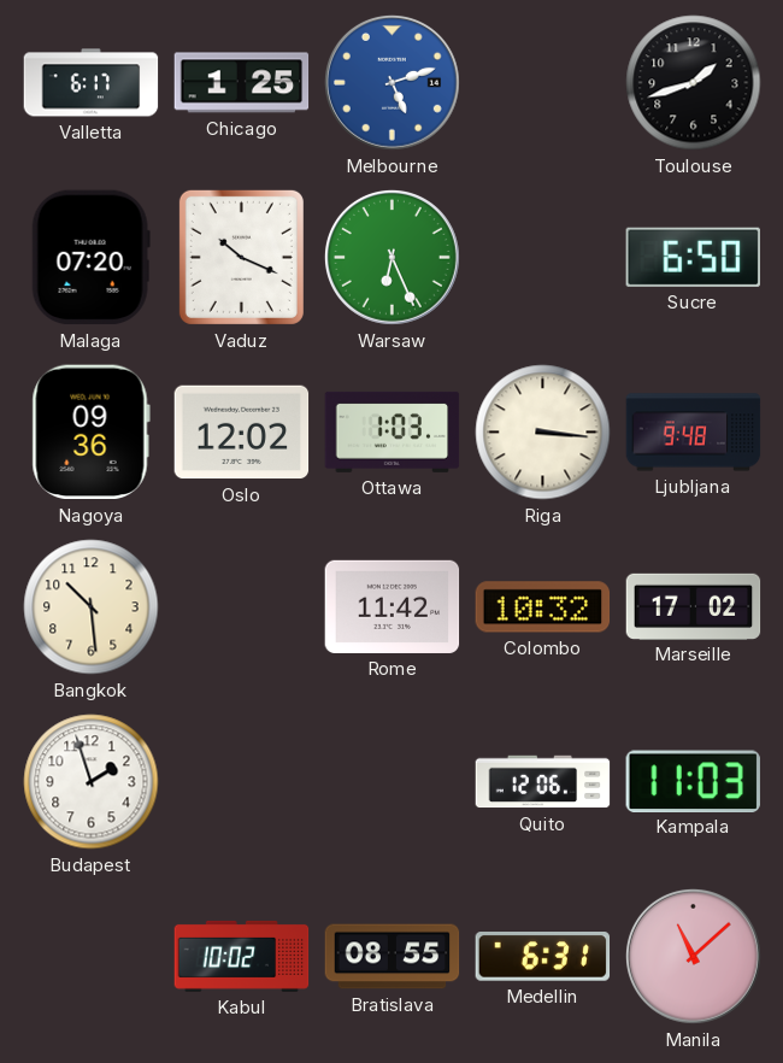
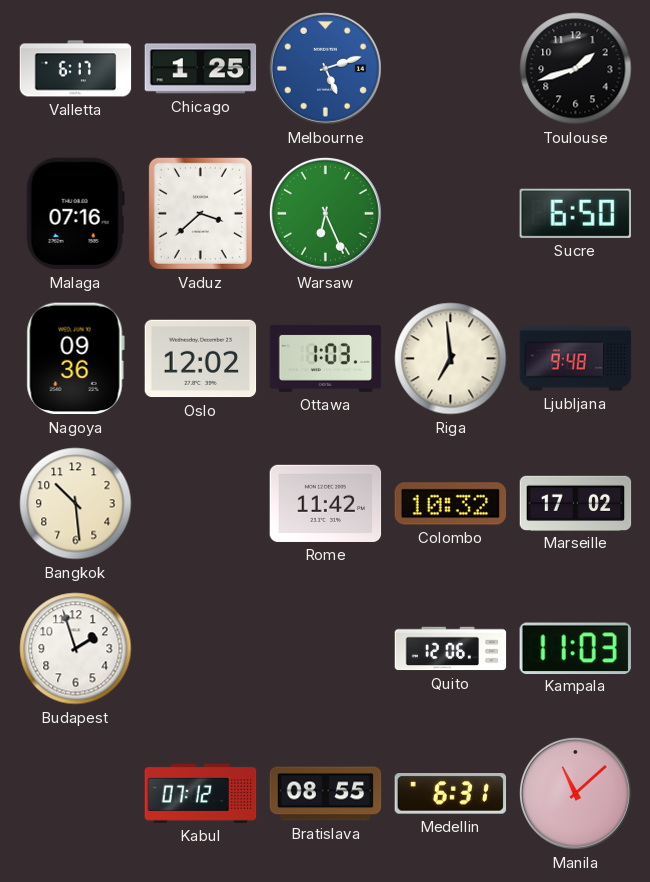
Malaga: 07:20 -> 07:16 (75, 214)
Vaduz: 10:19 -> 3:38 (200, 213)
Riga: 3:16 -> 6:59 (451, 359)
Kabul: 10:02 -> 07:12 (201, 793)
